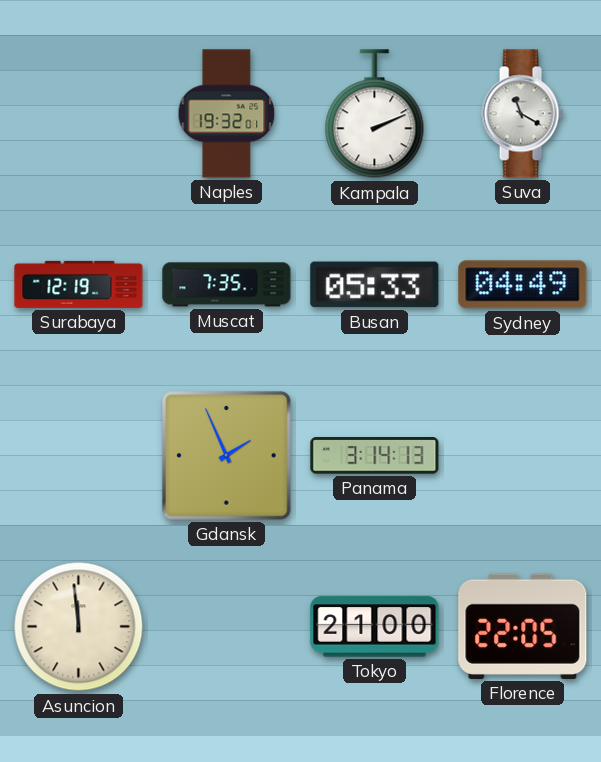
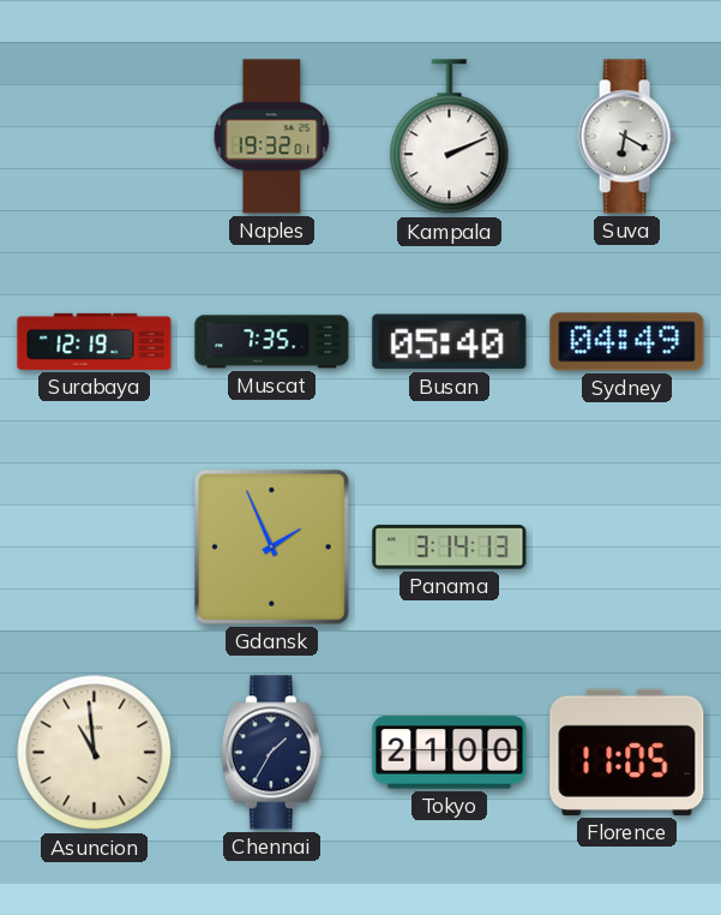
Suva: 11:20 -> 6:20 (626, 137)
Busan: 05:33 -> 05:40 (450, 342)
Asuncion: 11:59 -> 10:59 (95, 753)
Chennai: none -> 1:35 (271, 753)
Florence: 22:05 -> 11:05 (627, 752)
